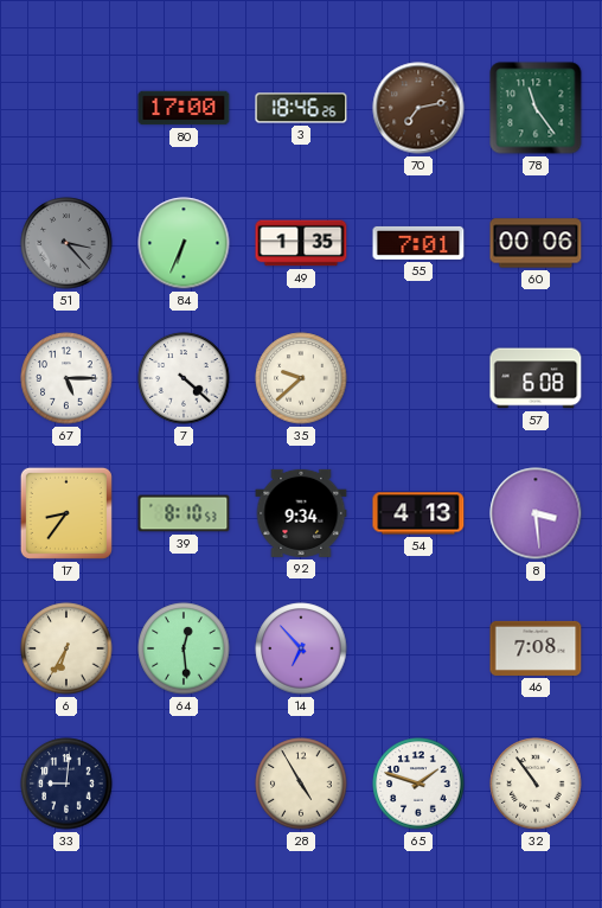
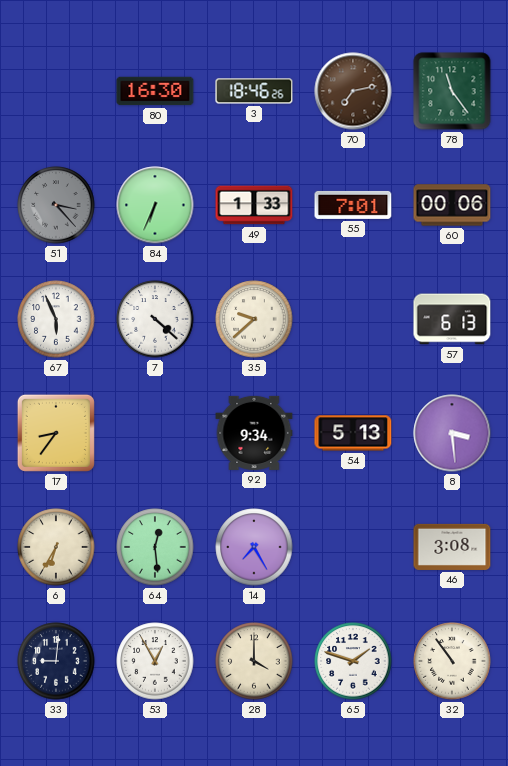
80: 17:00 -> 16:30 (155, 91)
49: 1:35 -> 1:33 (254, 205)
67: 5:15 -> 5:56 (56, 319)
57: 6:08 -> 6:13 (452, 319)
39: 8:10 -> none (184, 513)
54: 4:13 -> 5:13 (353, 433)
14: 6:53 -> 7:25 (254, 547)
46: 7:08 -> 3:08 (452, 547)
53: none -> 12:55 (155, 661)
28: 4:55 -> 4:00 (254, 661)
